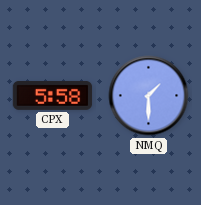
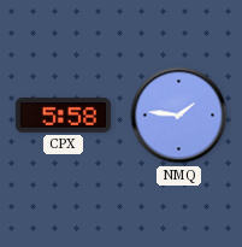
NMQ: 1:30 -> 1:46 (179, 116)
